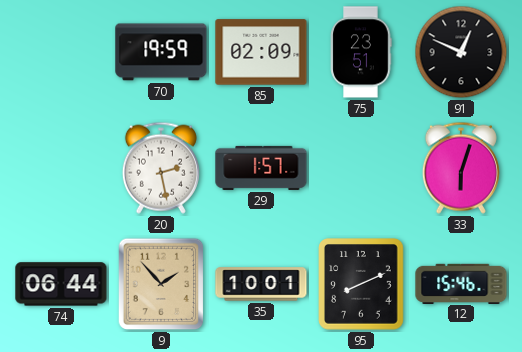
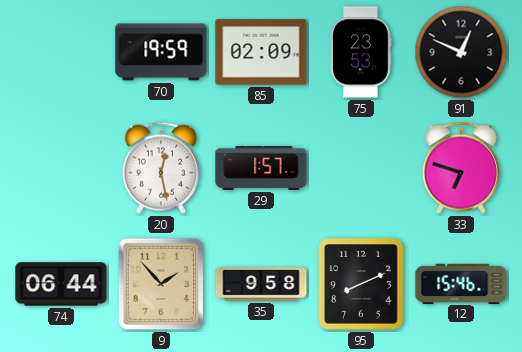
75: 23:51 -> 23:53 (361, 52)
20: 2:28 -> 12:28 (161, 168)
33: 6:03 -> 6:48 (461, 168)
35: 10:01 -> 9:58 (261, 284)
